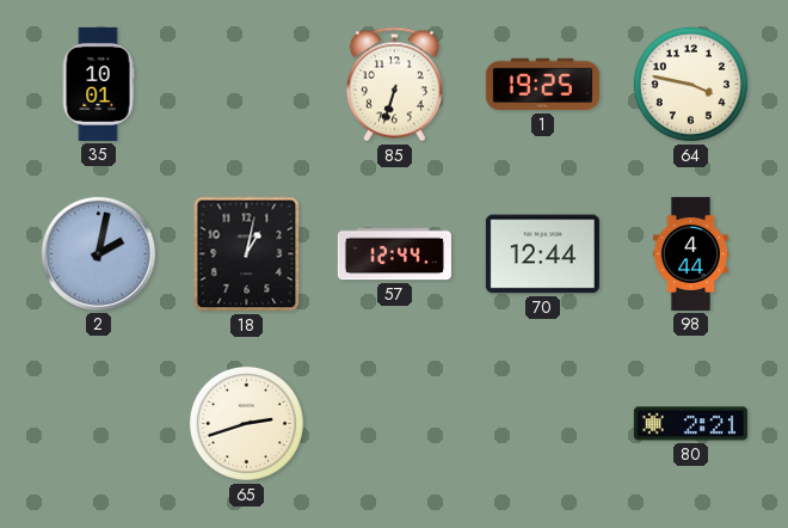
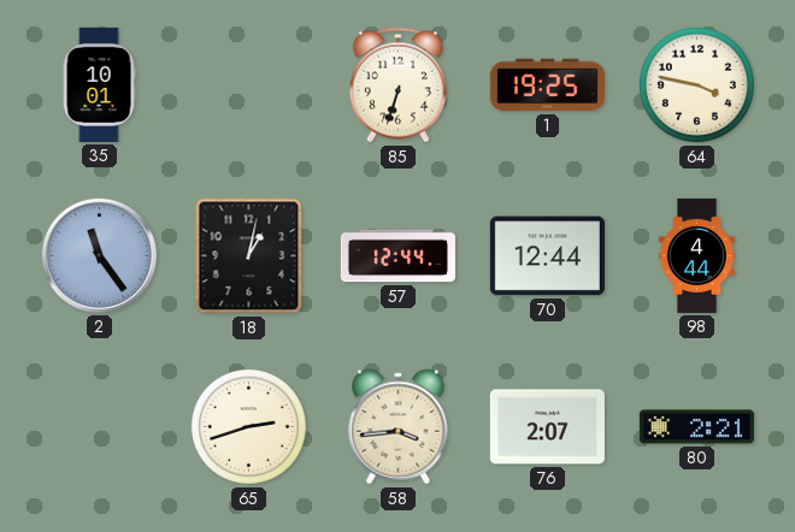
2: 2:02 -> 11:24 (99, 255)
58: none -> 3:44 (399, 427)
76: none -> 2:07 (547, 427)
